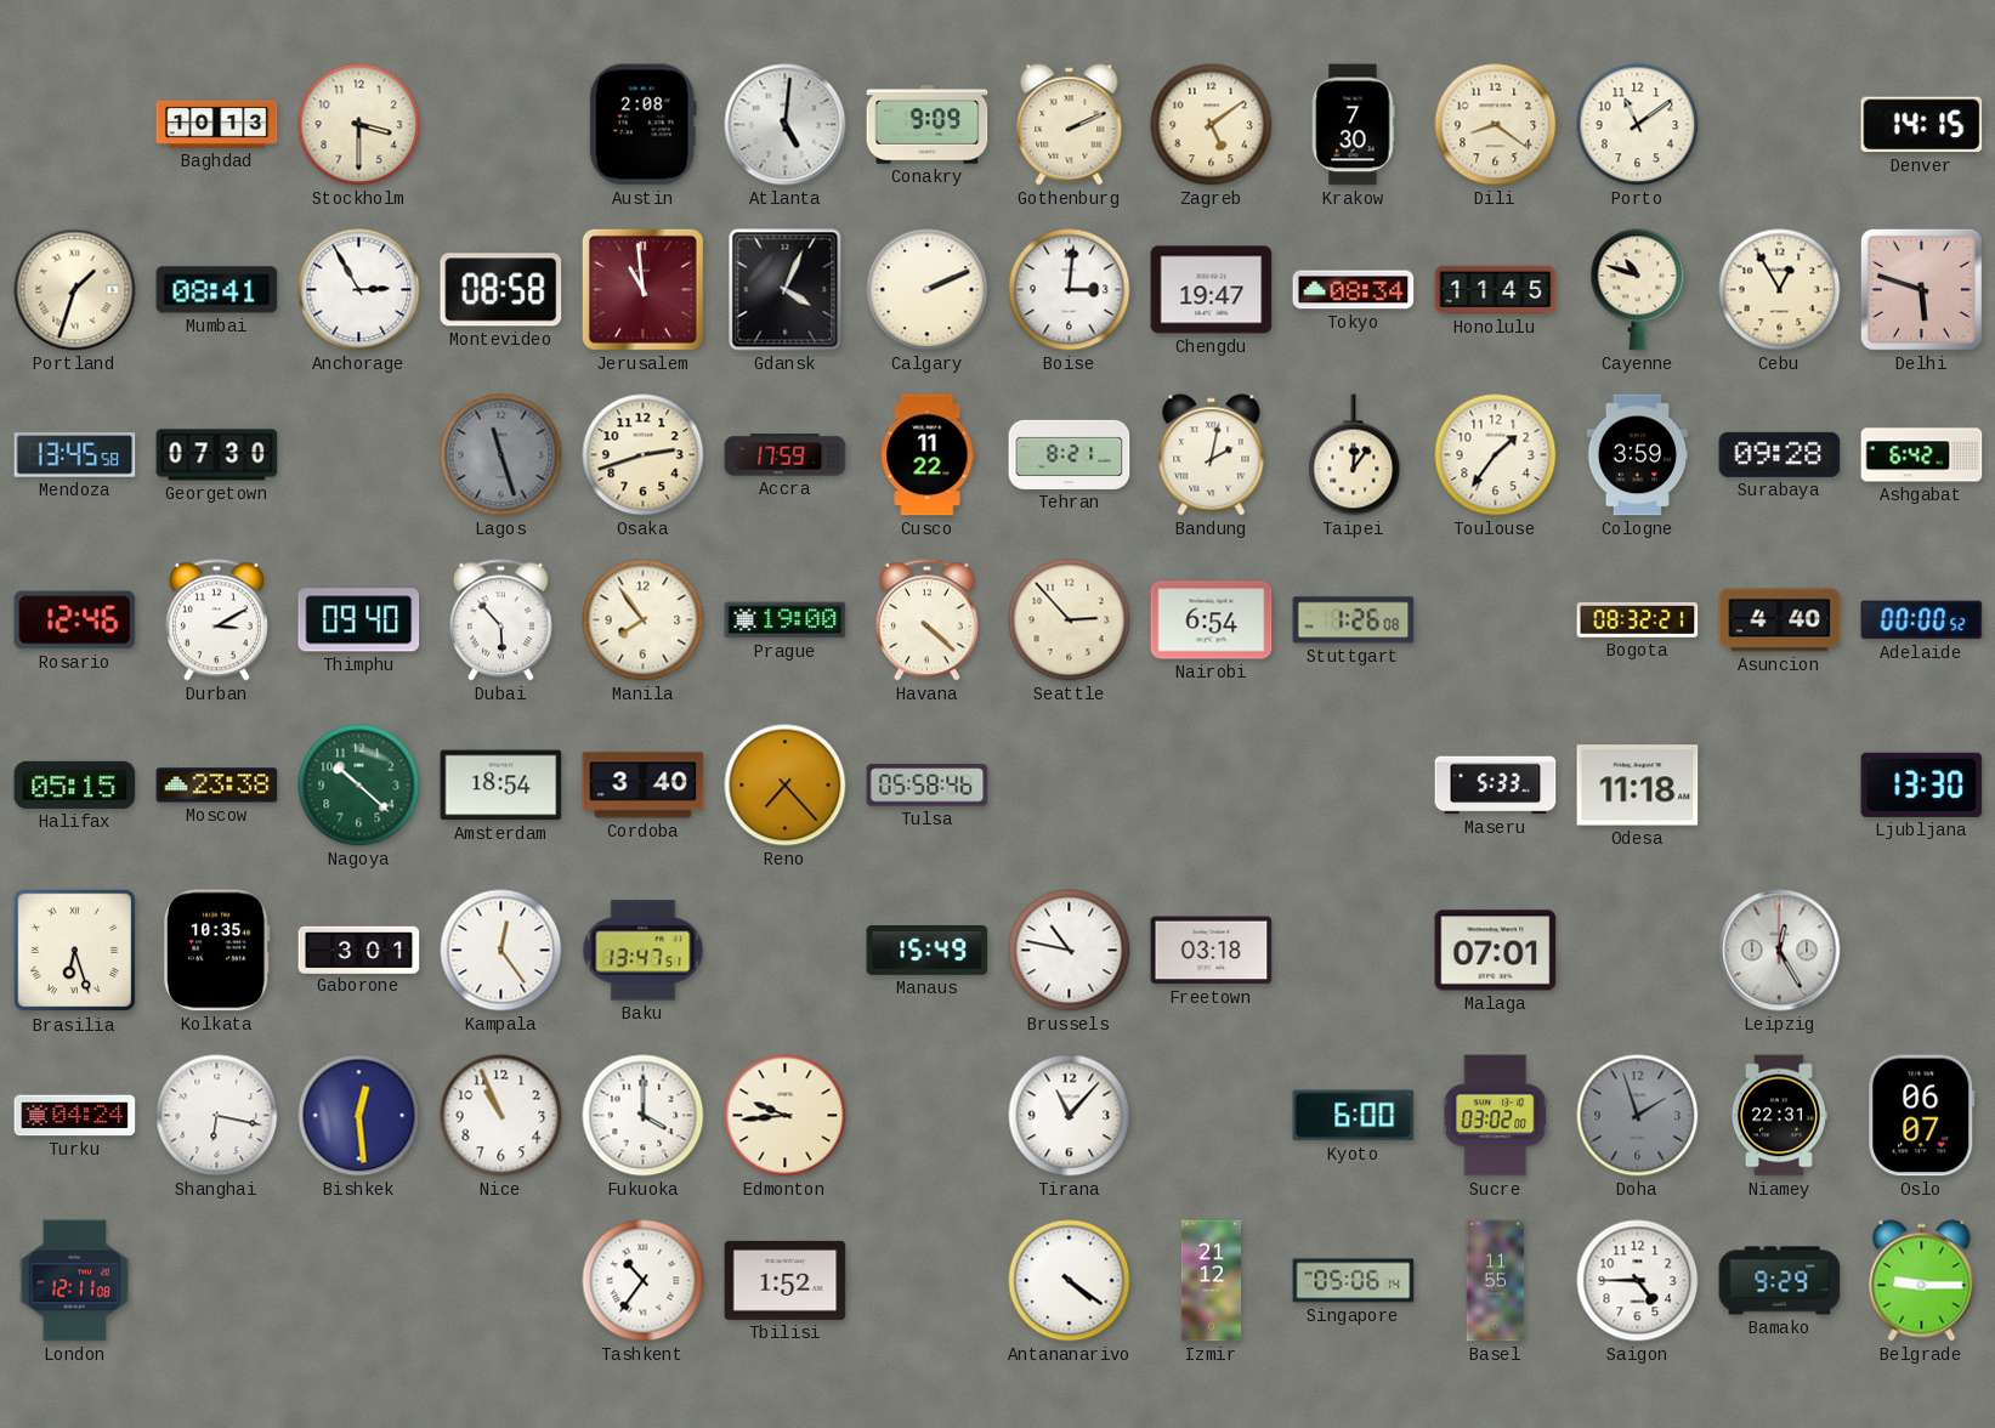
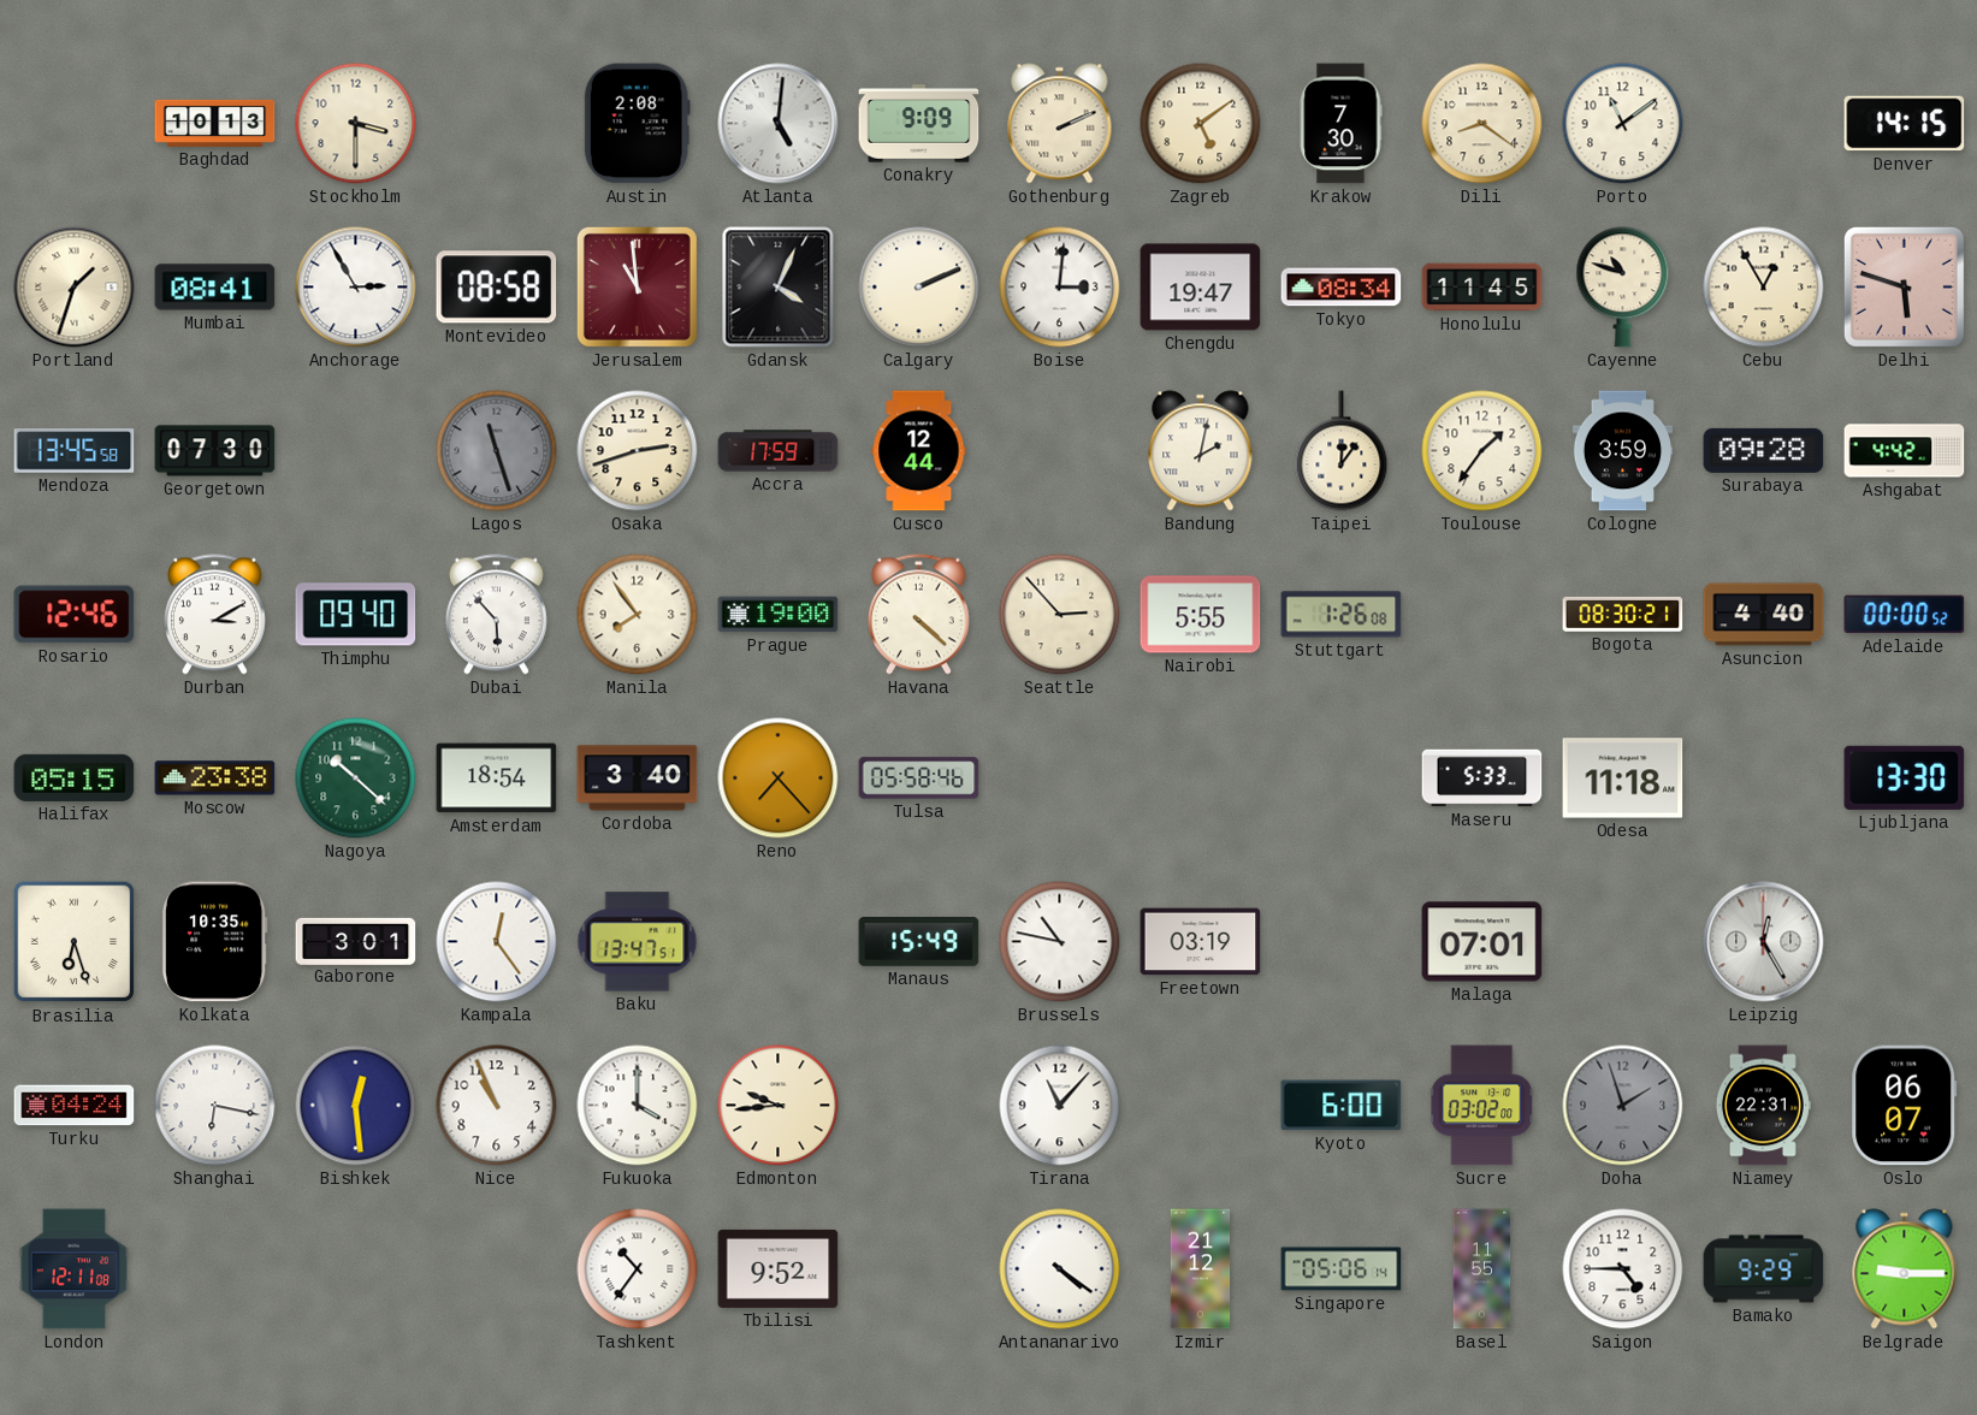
Cusco: 11:22 -> 12:44 (919, 451)
Tehran: 8:21 -> none (1070, 454)
Ashgabat: 6:42 -> 4:42 (1905, 451)
Nairobi: 6:54 -> 5:55 (1201, 615)
Bogota: 08:32 -> 08:30 (1623, 614)
Freetown: 03:18 -> 03:19 (1201, 942)
Tbilisi: 1:52 -> 9:52 (779, 1268)
